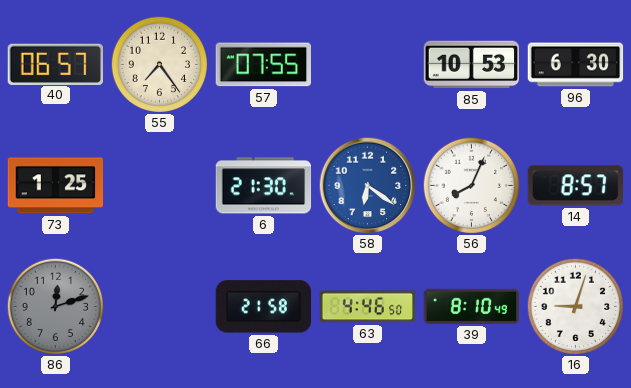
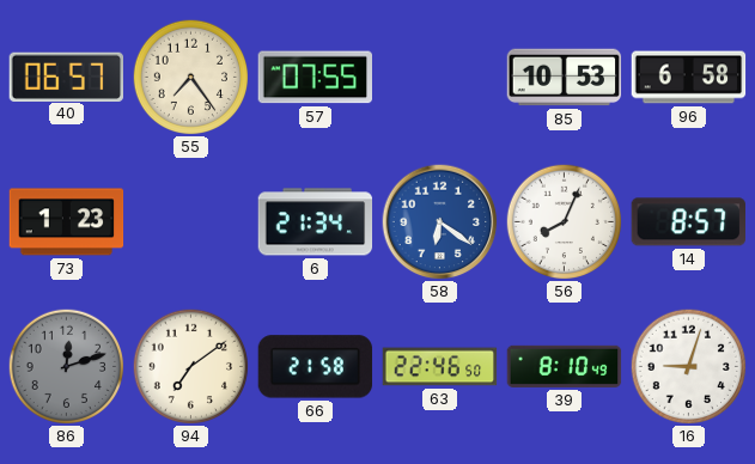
96: 6:30 -> 6:58 (689, 78)
73: 1:25 -> 1:23 (67, 222)
6: 21:30 -> 21:34 (316, 222)
94: none -> 7:09 (190, 366)
63: 4:46 -> 22:46 (440, 367)
